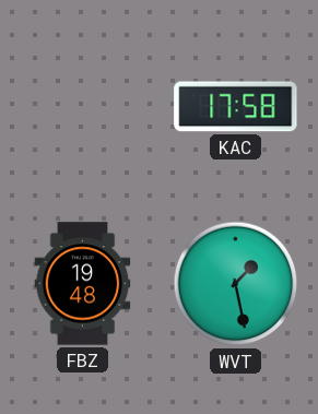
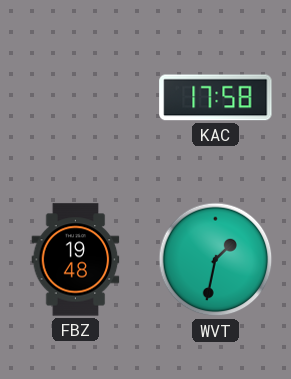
WVT: 1:28 -> 1:32 (216, 260)
